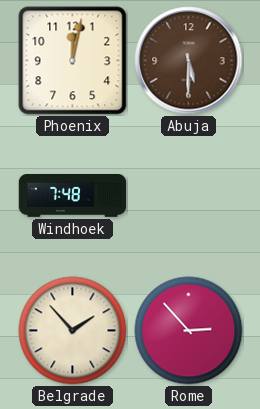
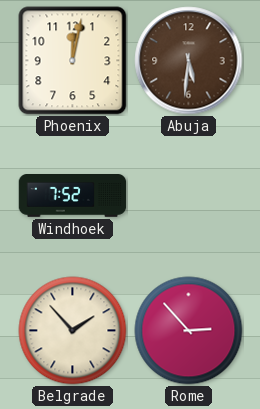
Abuja: 5:30 -> 5:31 (189, 61)
Windhoek: 7:48 -> 7:52 (73, 196)
